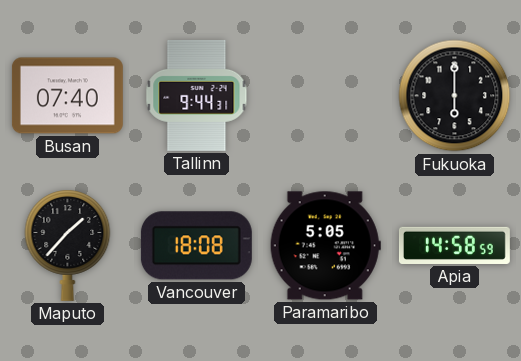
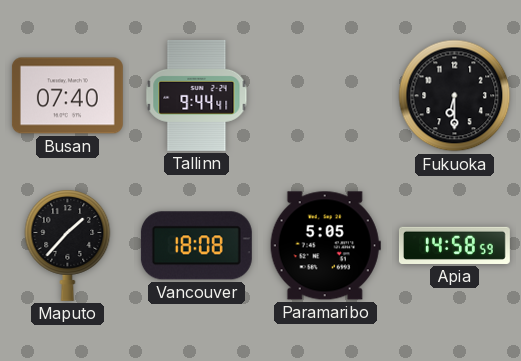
Tallinn: 9:44:31 -> 9:44:41 (197, 95)
Fukuoka: 6:00 -> 6:30 (455, 96)
